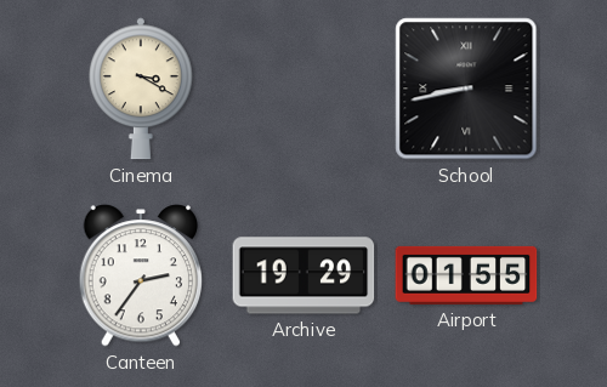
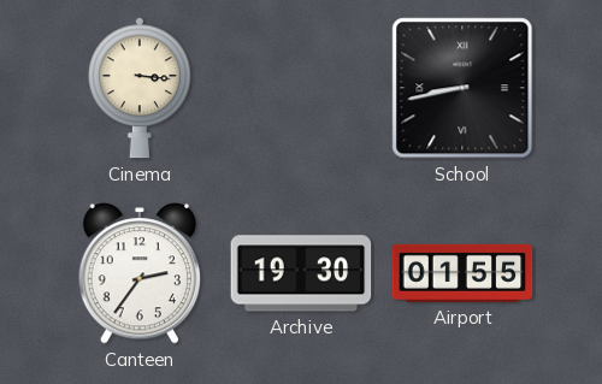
Cinema: 3:20 -> 3:16 (140, 88)
Archive: 19:29 -> 19:30 (301, 273)
